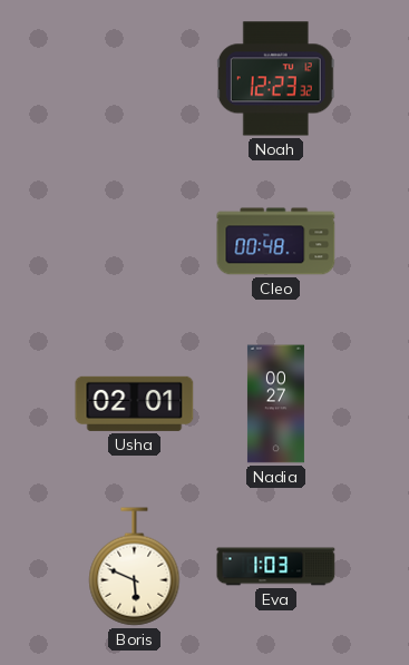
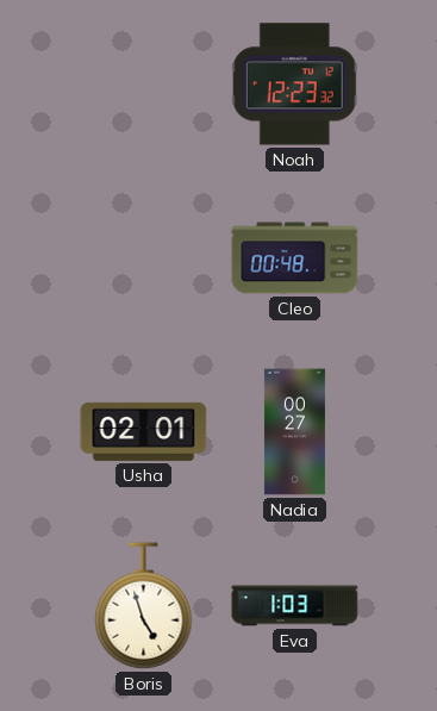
Boris: 5:49 -> 4:57 (144, 606)
